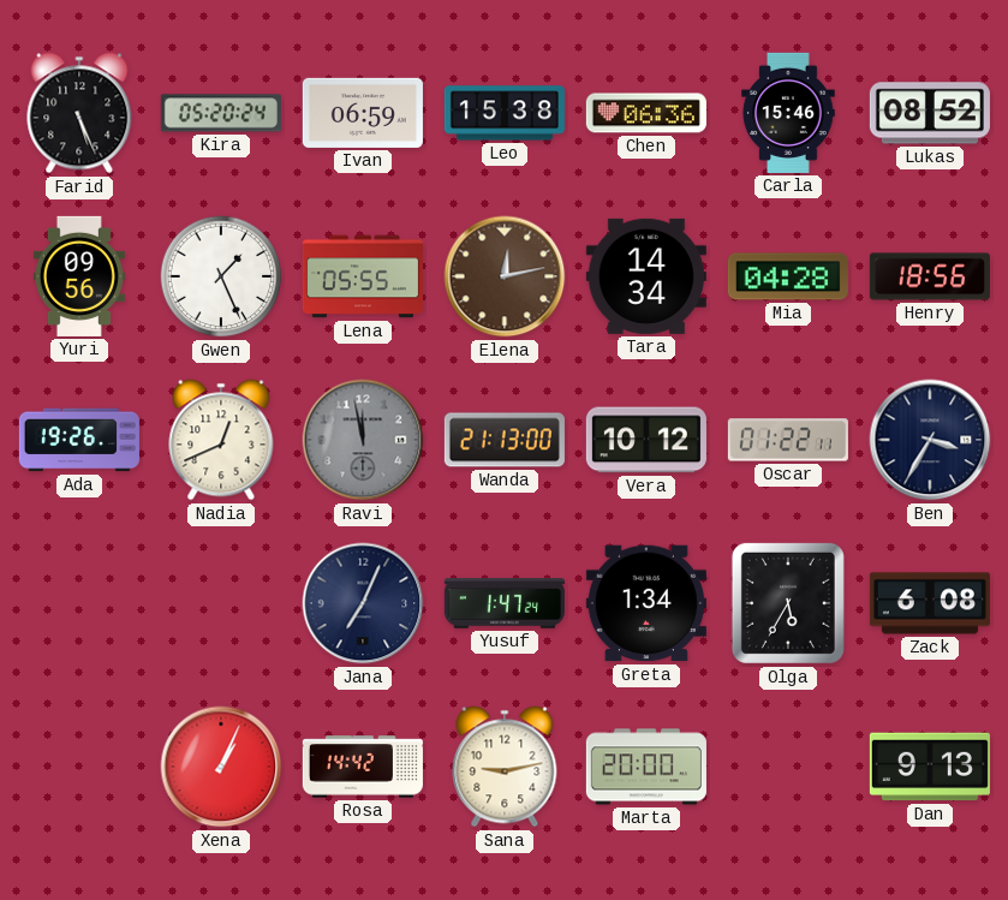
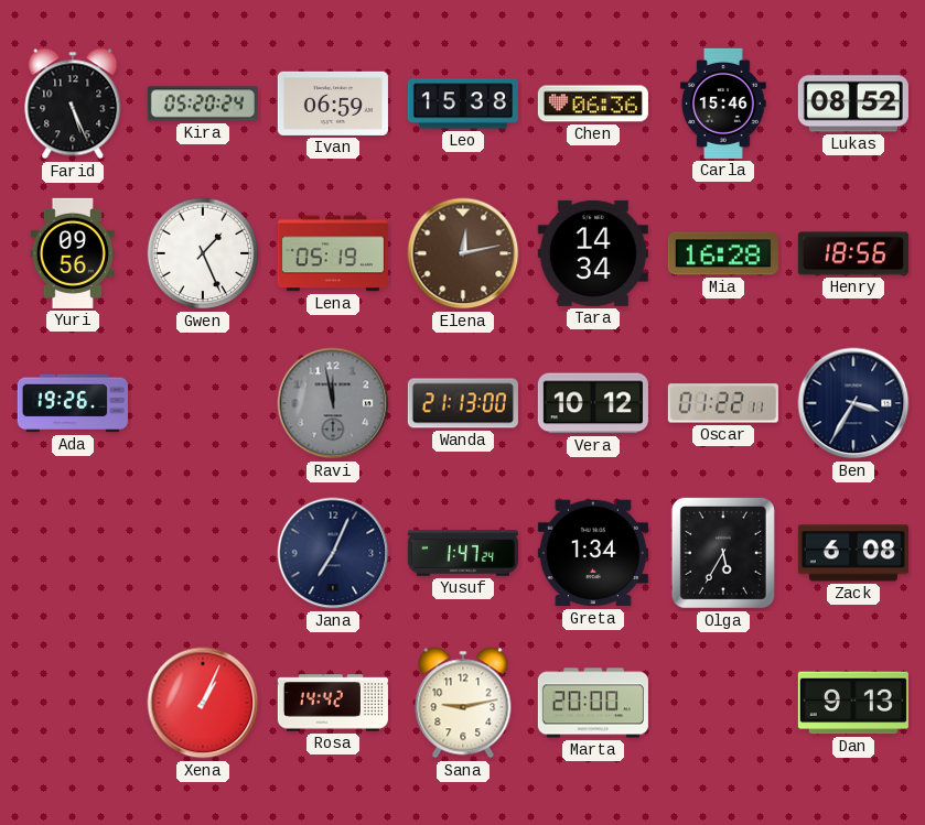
Lena: 05:55 -> 05:19 (333, 253)
Mia: 04:28 -> 16:28 (723, 253)
Nadia: 12:41 -> none (221, 440)
